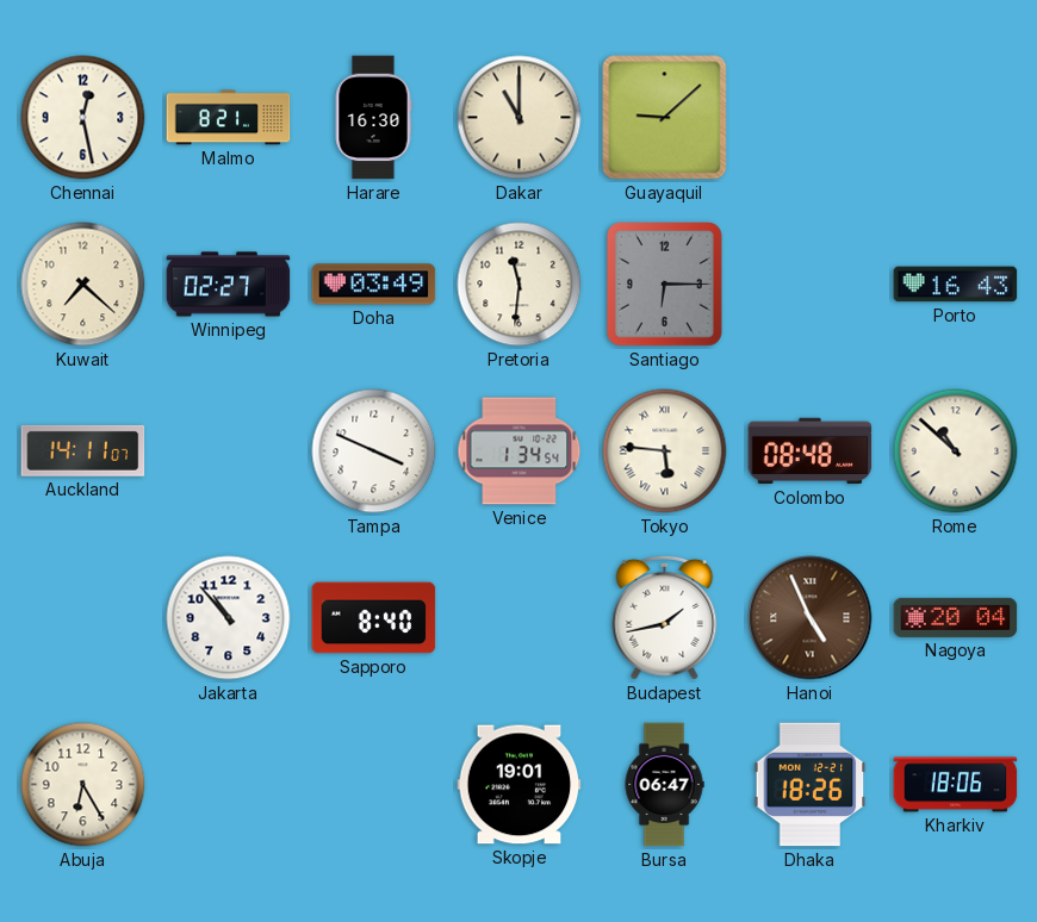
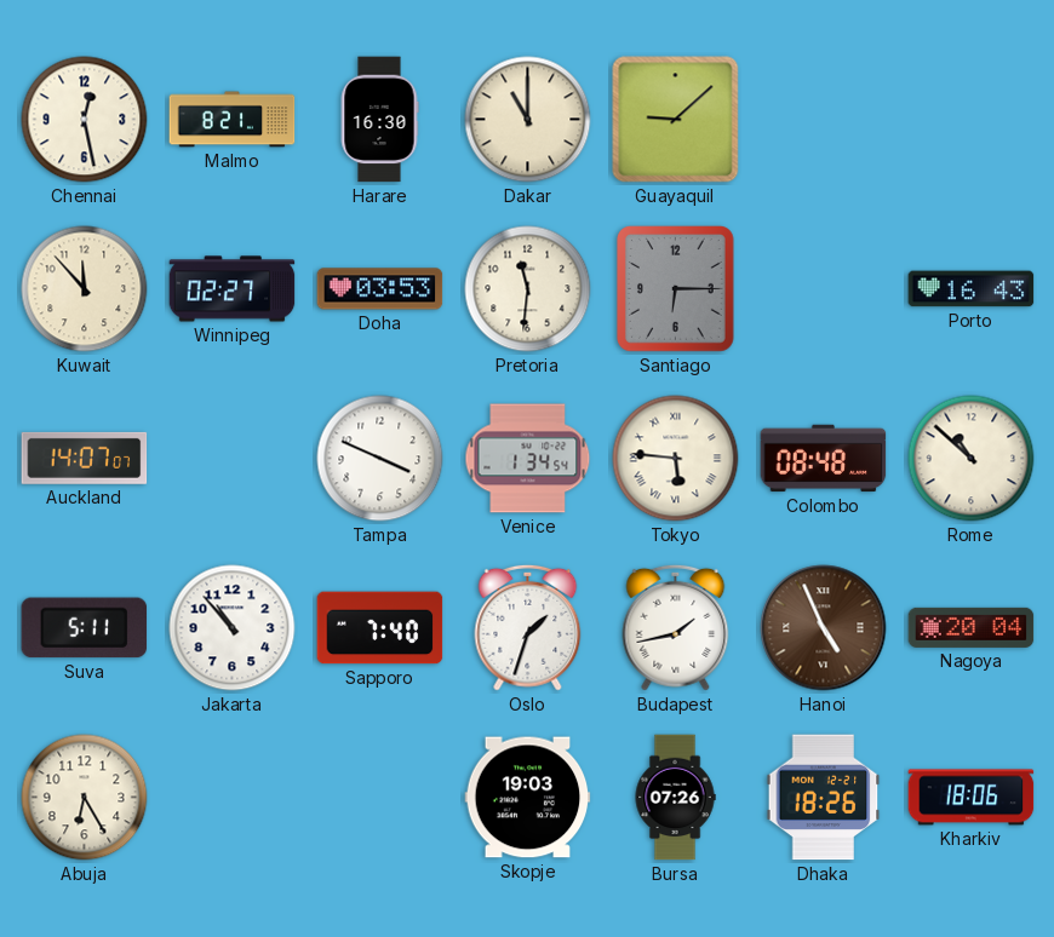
Kuwait: 7:22 -> 11:53 (85, 289)
Doha: 03:49 -> 03:53 (380, 289)
Auckland: 14:11 -> 14:07 (85, 458)
Suva: none -> 5:11 (85, 628)
Sapporo: 8:40 -> 7:40 (380, 628)
Oslo: none -> 1:33 (528, 627)
Skopje: 19:01 -> 19:03 (528, 798)
Bursa: 06:47 -> 07:26 (675, 798)
